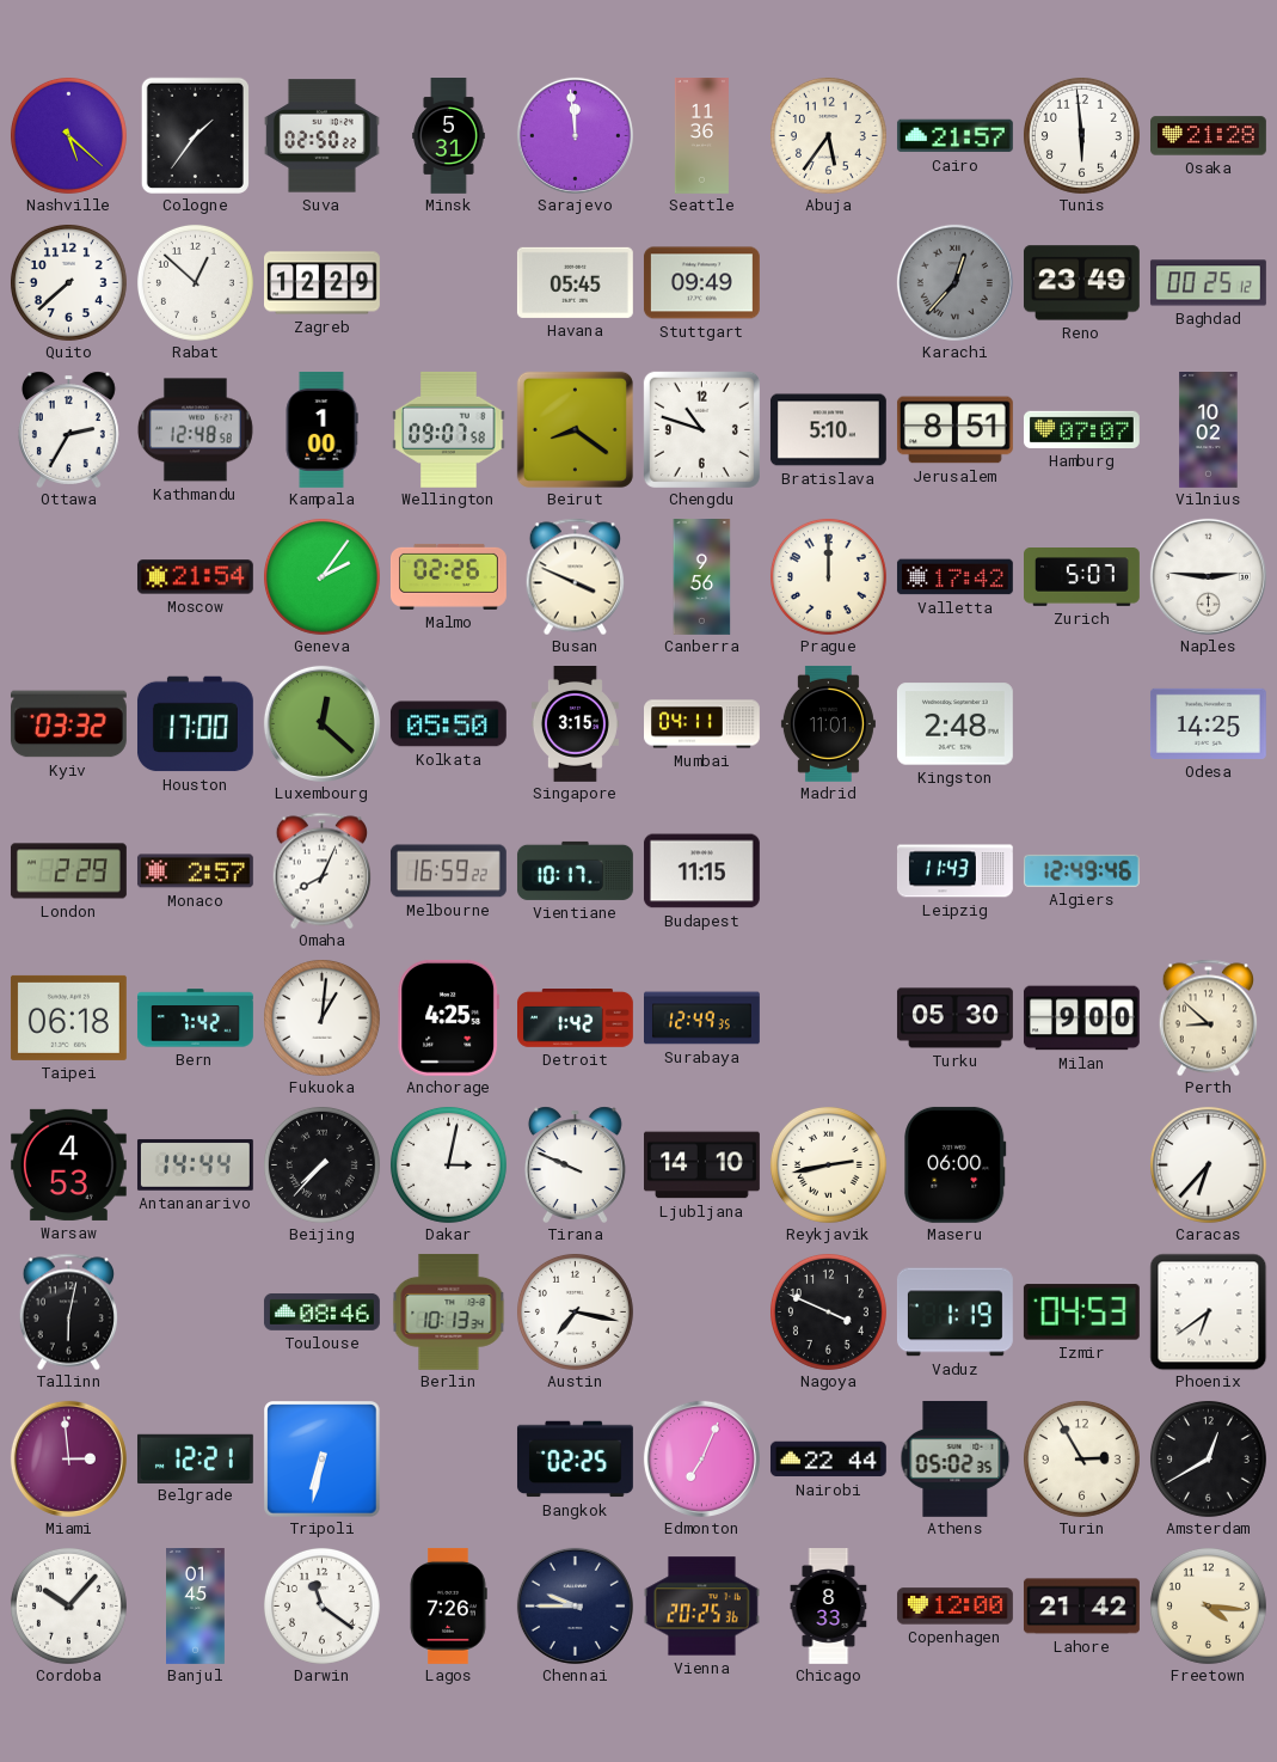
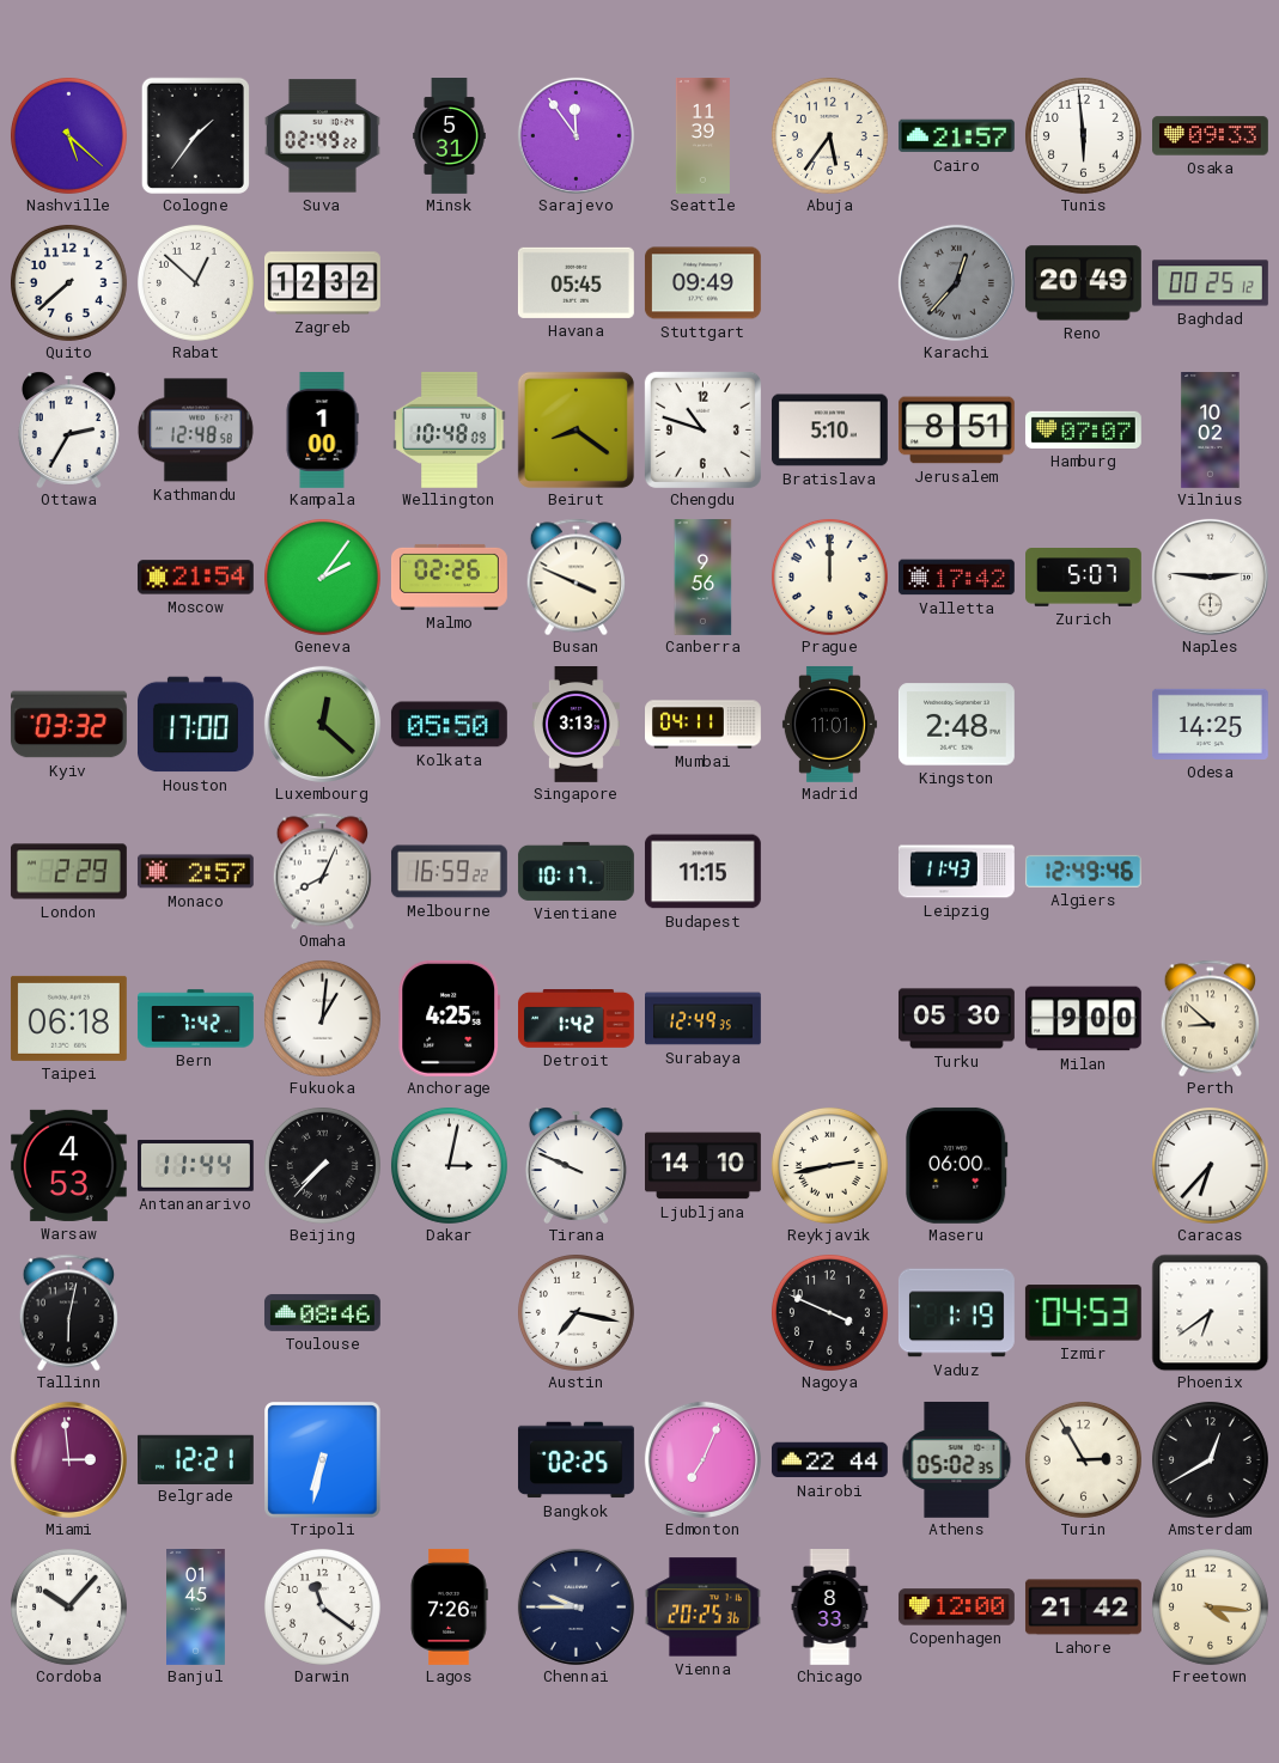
Suva: 02:50 -> 02:49 (322, 136)
Sarajevo: 11:59 -> 11:54 (575, 135)
Seattle: 11:36 -> 11:39 (702, 136)
Osaka: 21:28 -> 09:33 (1211, 136)
Zagreb: 12:29 -> 12:32 (323, 283)
Reno: 23:49 -> 20:49 (1083, 283)
Wellington: 09:07 -> 10:48 (450, 429)
Singapore: 3:15 -> 3:13 (575, 725)
Antananarivo: 14:44 -> 11:44 (195, 1166)
Berlin: 10:13 -> none (449, 1311)
